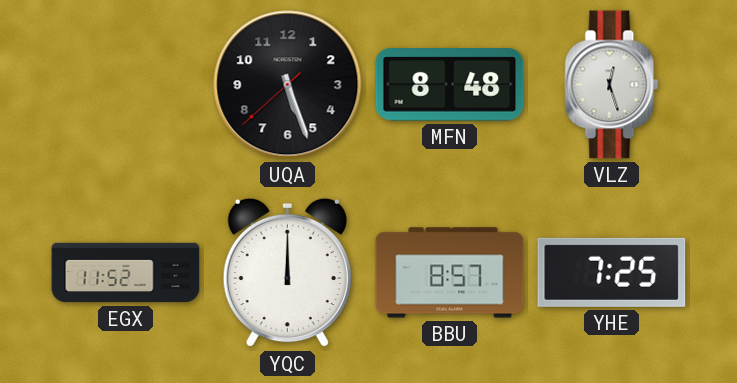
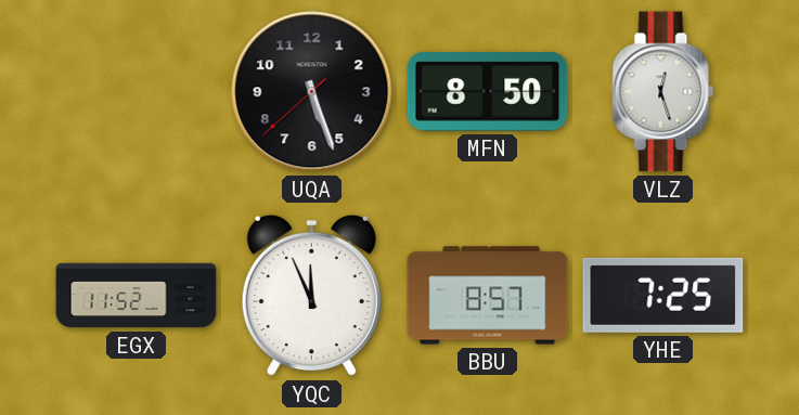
MFN: 8:48 -> 8:50 (488, 92)
YQC: 12:00 -> 11:56 (311, 296)
